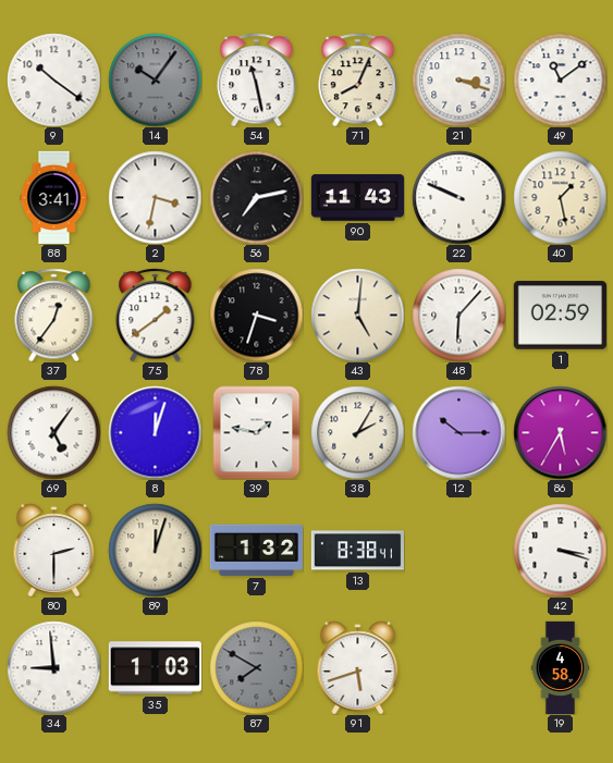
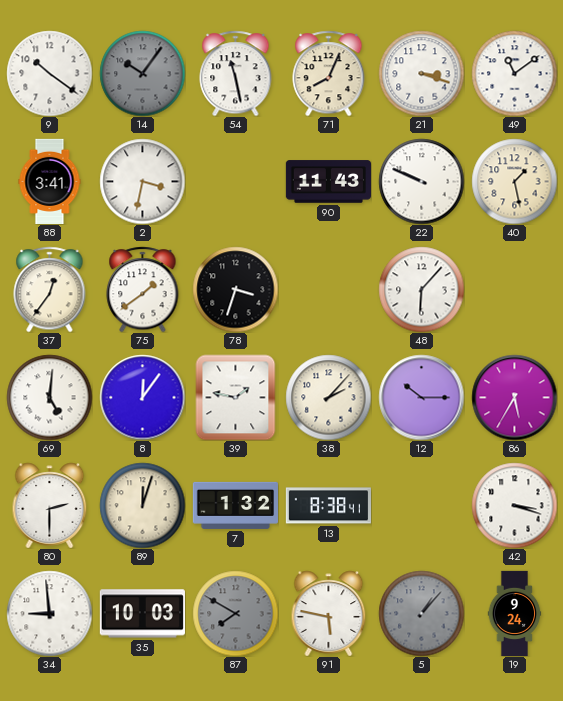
56: 7:13 -> none (256, 197)
43: 5:01 -> none (357, 315)
1: 02:59 -> none (560, 316)
69: 5:06 -> 5:01 (49, 397)
8: 12:03 -> 12:06 (142, 397)
38: 2:05 -> 2:07 (328, 397)
35: 1:03 -> 10:03 (142, 614)
91: 5:42 -> 5:47 (329, 613)
5: none -> 1:07 (421, 613)
19: 4:58 -> 9:24 (515, 613)
